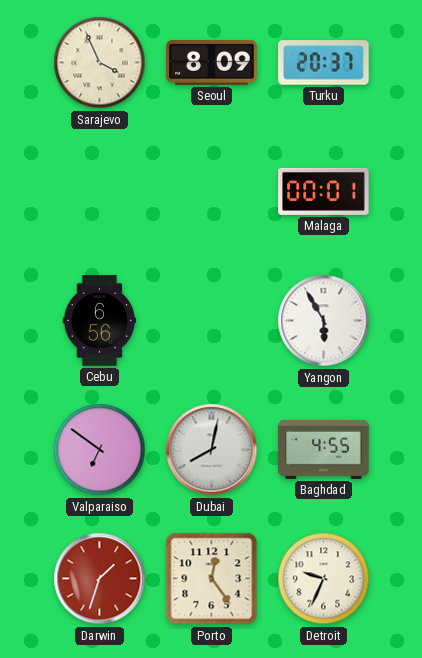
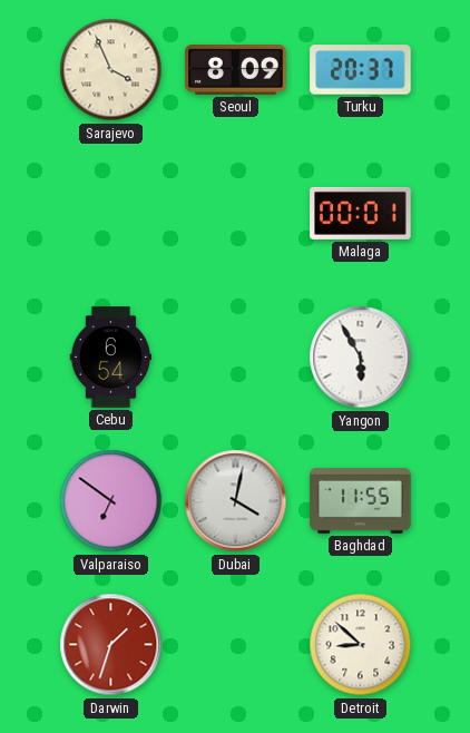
Cebu: 6:56 -> 6:54 (111, 358)
Dubai: 8:02 -> 4:02 (236, 501)
Baghdad: 4:55 -> 11:55 (361, 500)
Porto: 12:24 -> none (212, 579)
Detroit: 9:34 -> 8:52 (361, 645)
